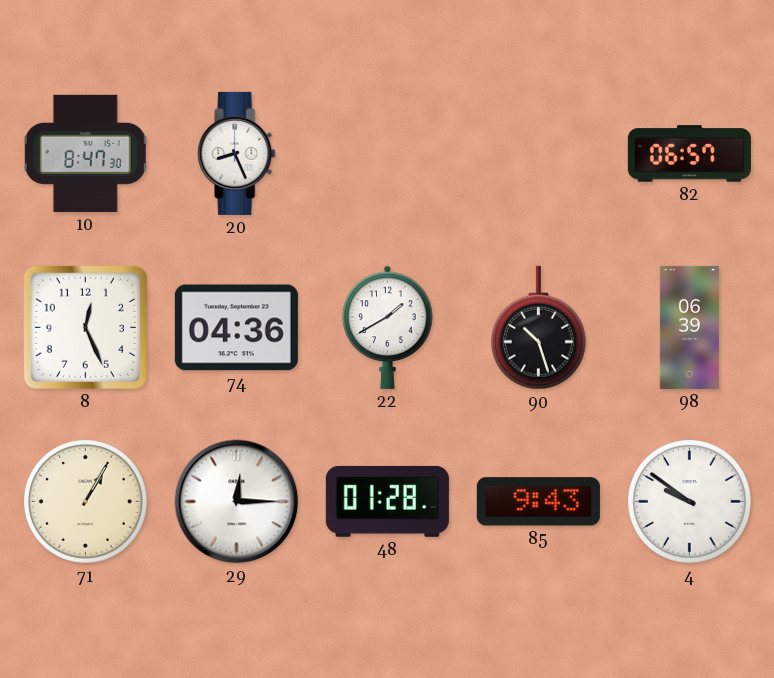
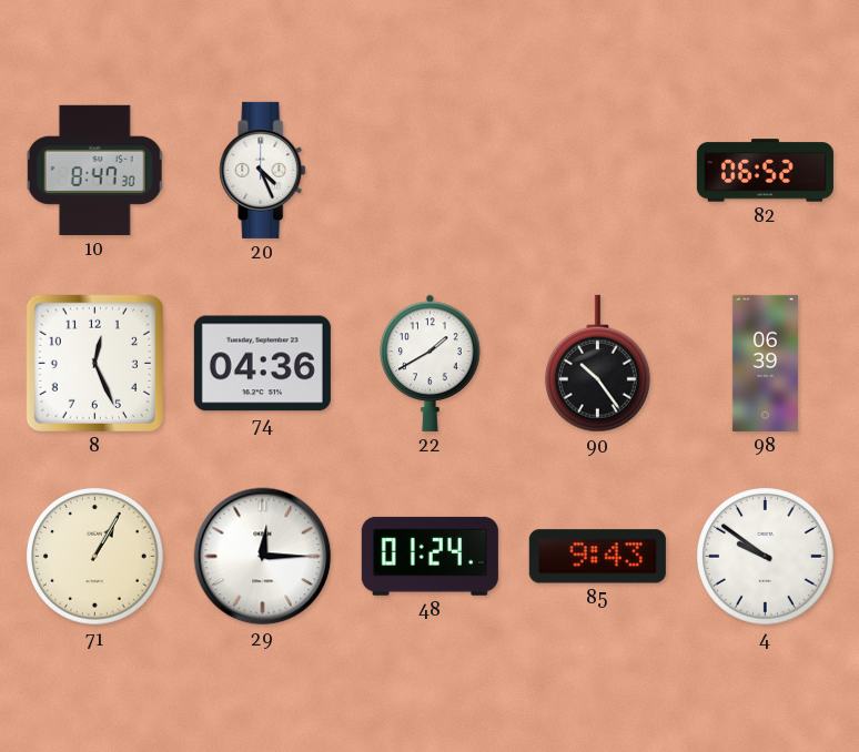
20: 8:26 -> 4:26 (263, 170)
82: 06:57 -> 06:52 (765, 171)
90: 10:27 -> 10:24 (597, 364)
48: 01:28 -> 01:24 (429, 556)
